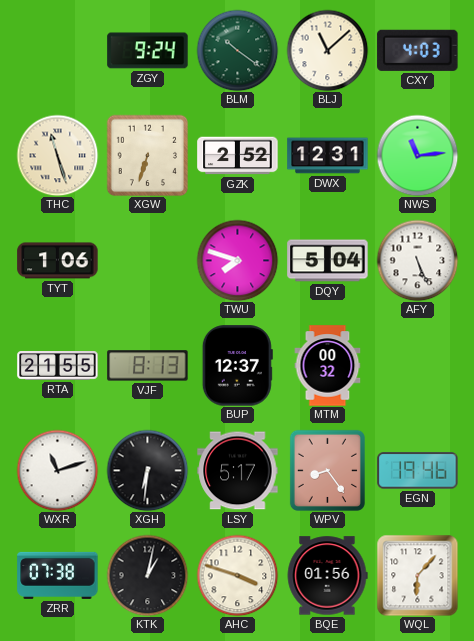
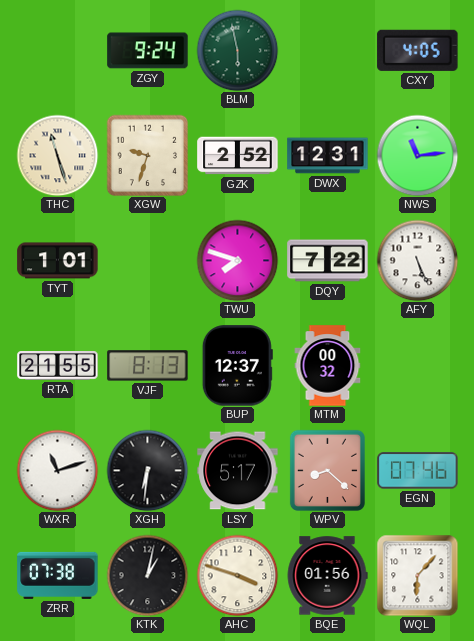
BLM: 10:21 -> 5:58 (237, 50)
BLJ: 11:08 -> none (327, 50)
CXY: 4:03 -> 4:05 (418, 50)
XGW: 6:33 -> 9:33 (147, 155)
TYT: 1:06 -> 1:01 (58, 261)
DQY: 5:04 -> 7:22 (328, 261)
WPV: 8:24 -> 8:22 (327, 470)
EGN: 19:46 -> 07:46 (418, 471)
